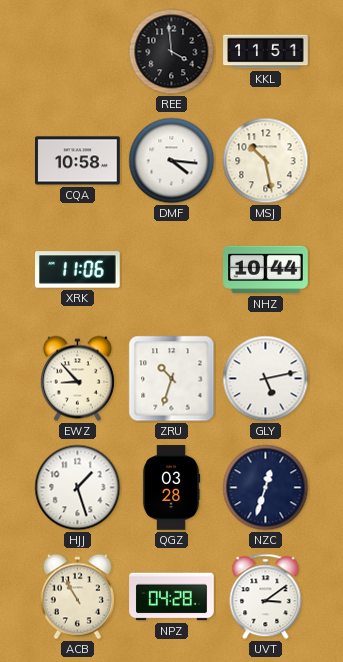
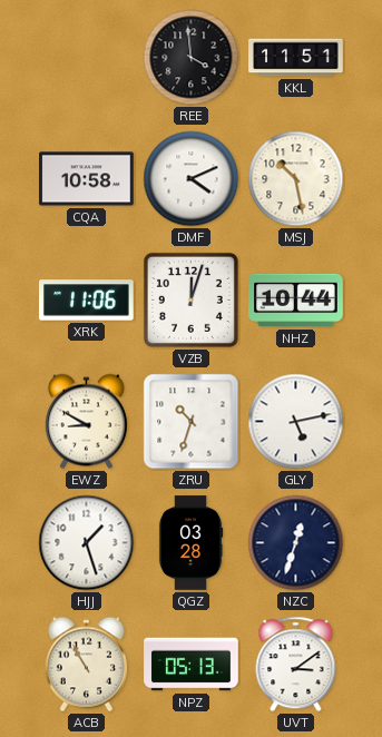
DMF: 4:16 -> 4:11 (192, 179)
VZB: none -> 12:03 (190, 299)
EWZ: 8:53 -> 8:50 (86, 422)
NPZ: 04:28 -> 05:13 (192, 665)
